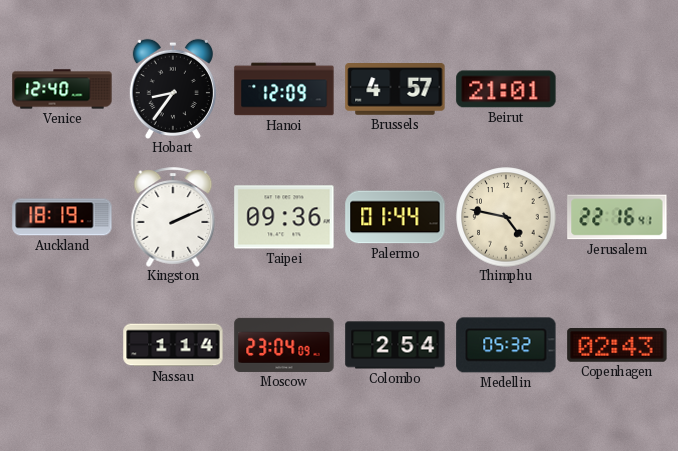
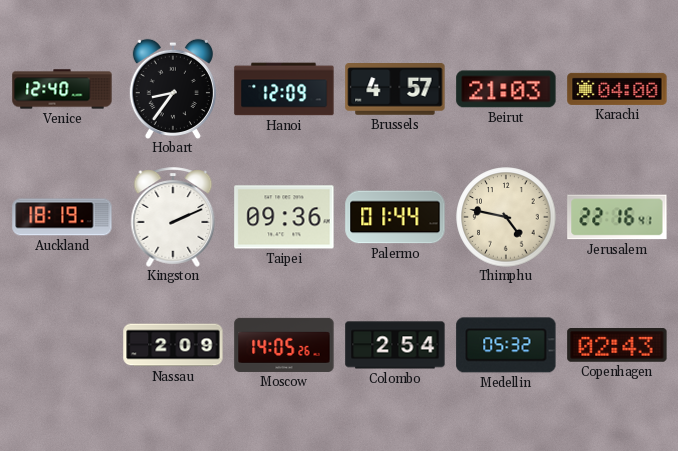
Beirut: 21:01 -> 21:03 (506, 89)
Karachi: none -> 04:00 (617, 89)
Nassau: 1:14 -> 2:09 (173, 345)
Moscow: 23:04 -> 14:05 (284, 345)
